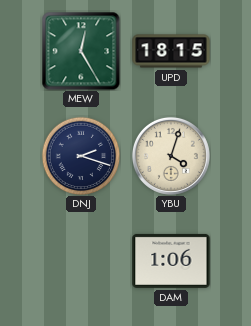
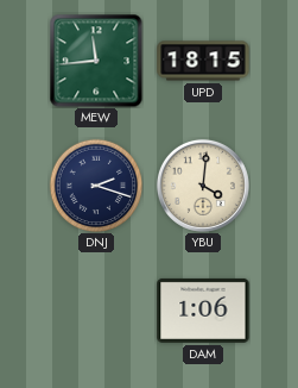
MEW: 12:25 -> 11:44 (96, 61)
YBU: 4:03 -> 4:01 (203, 186)
